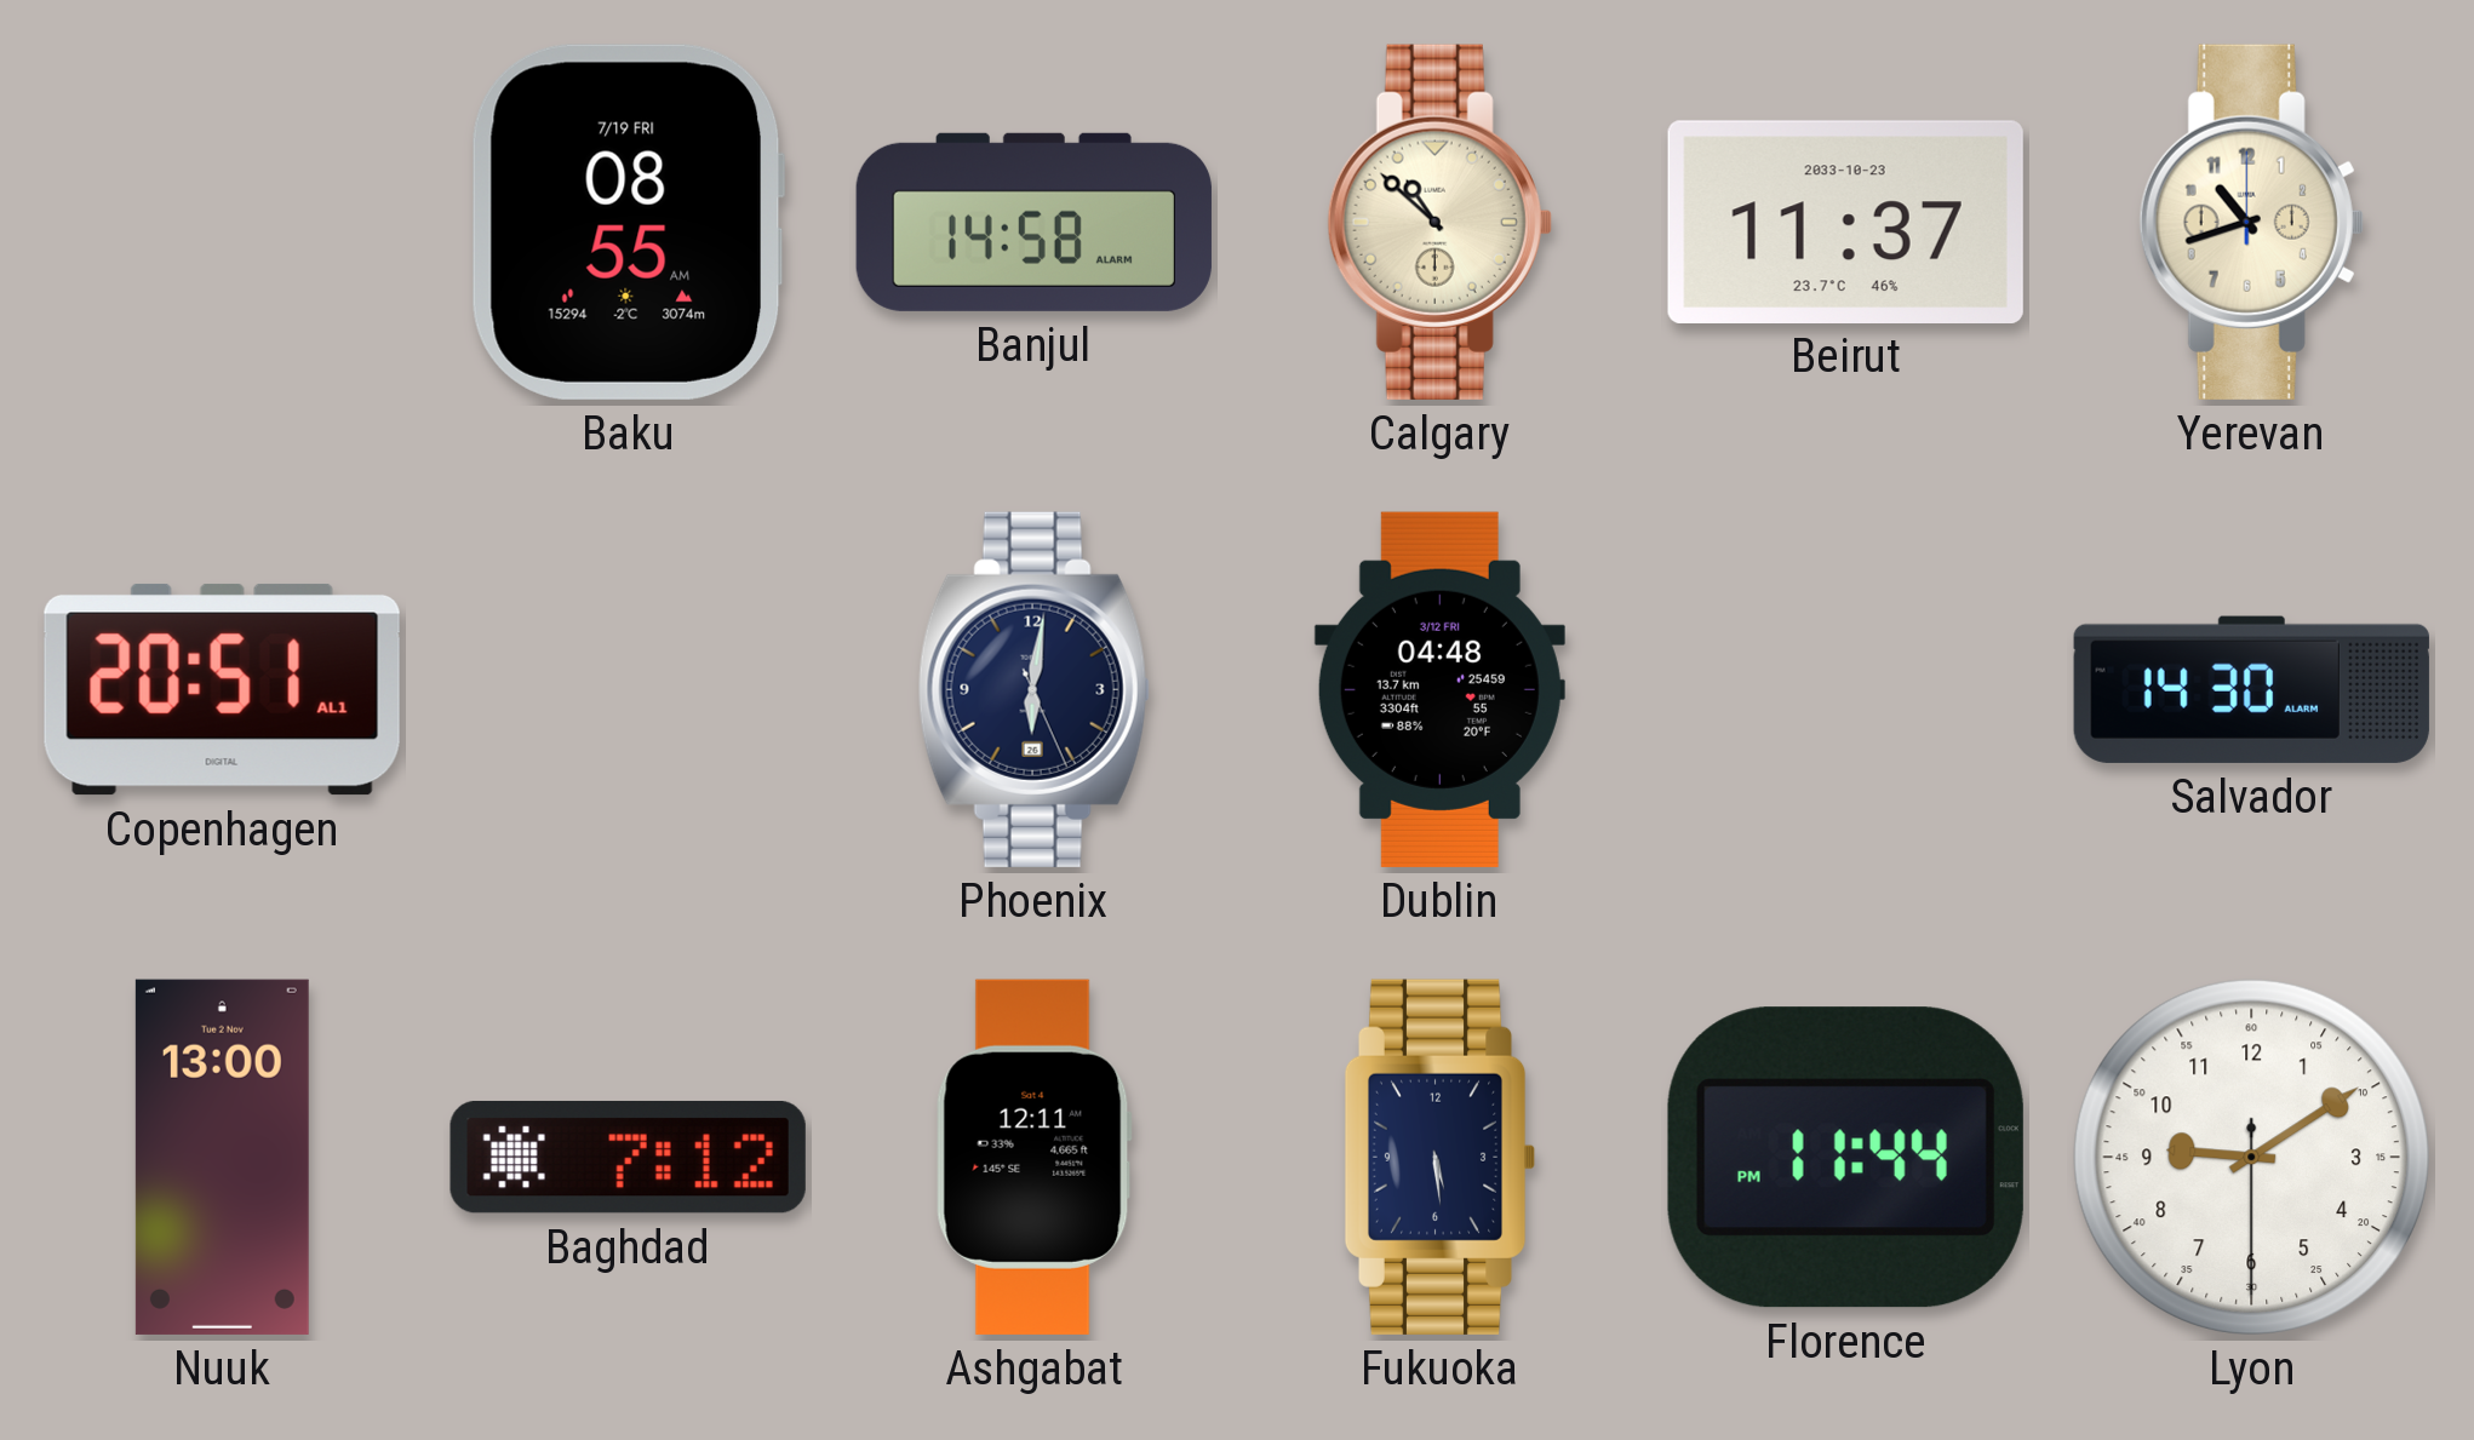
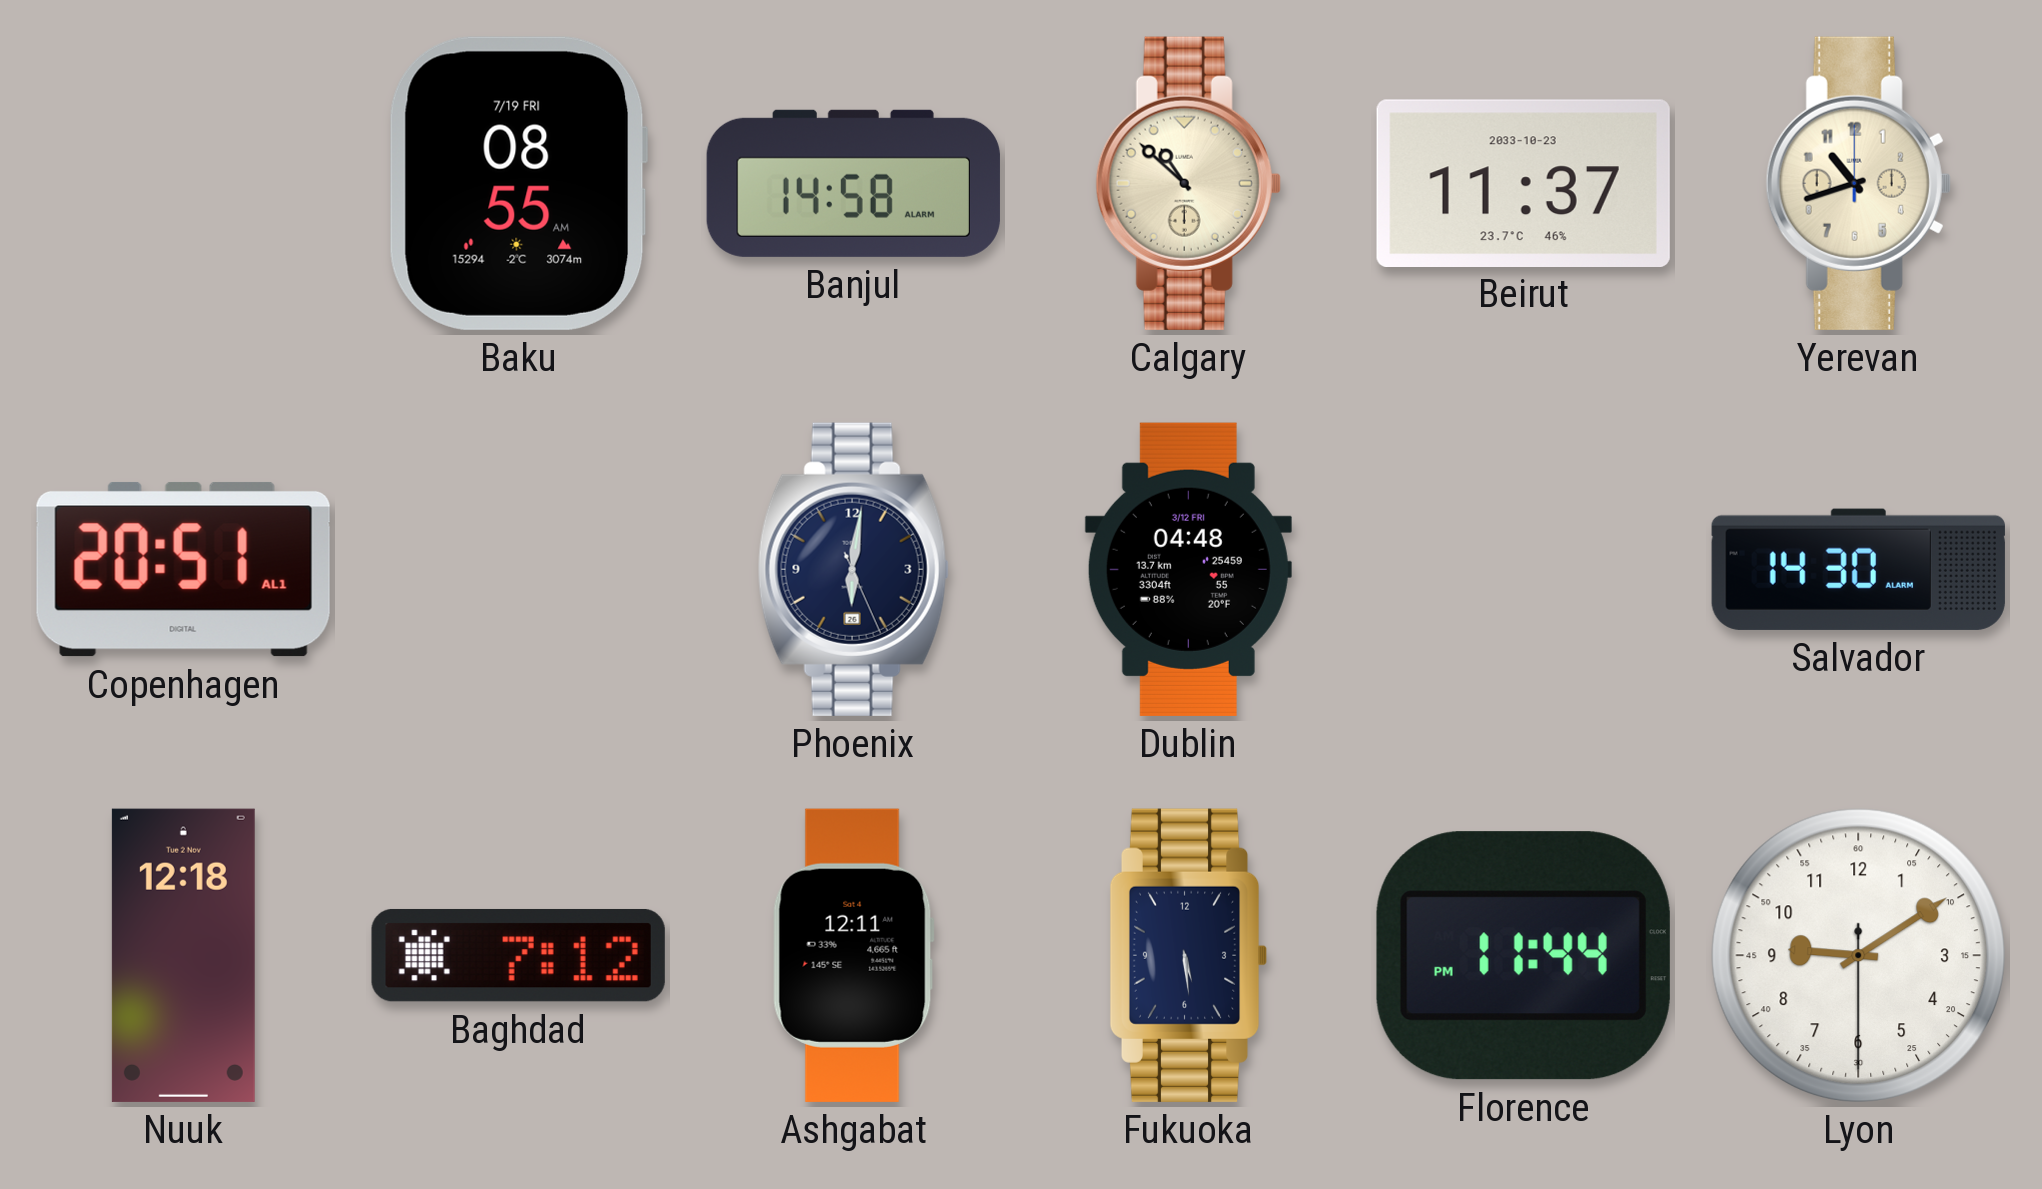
Nuuk: 13:00 -> 12:18 (183, 955)
